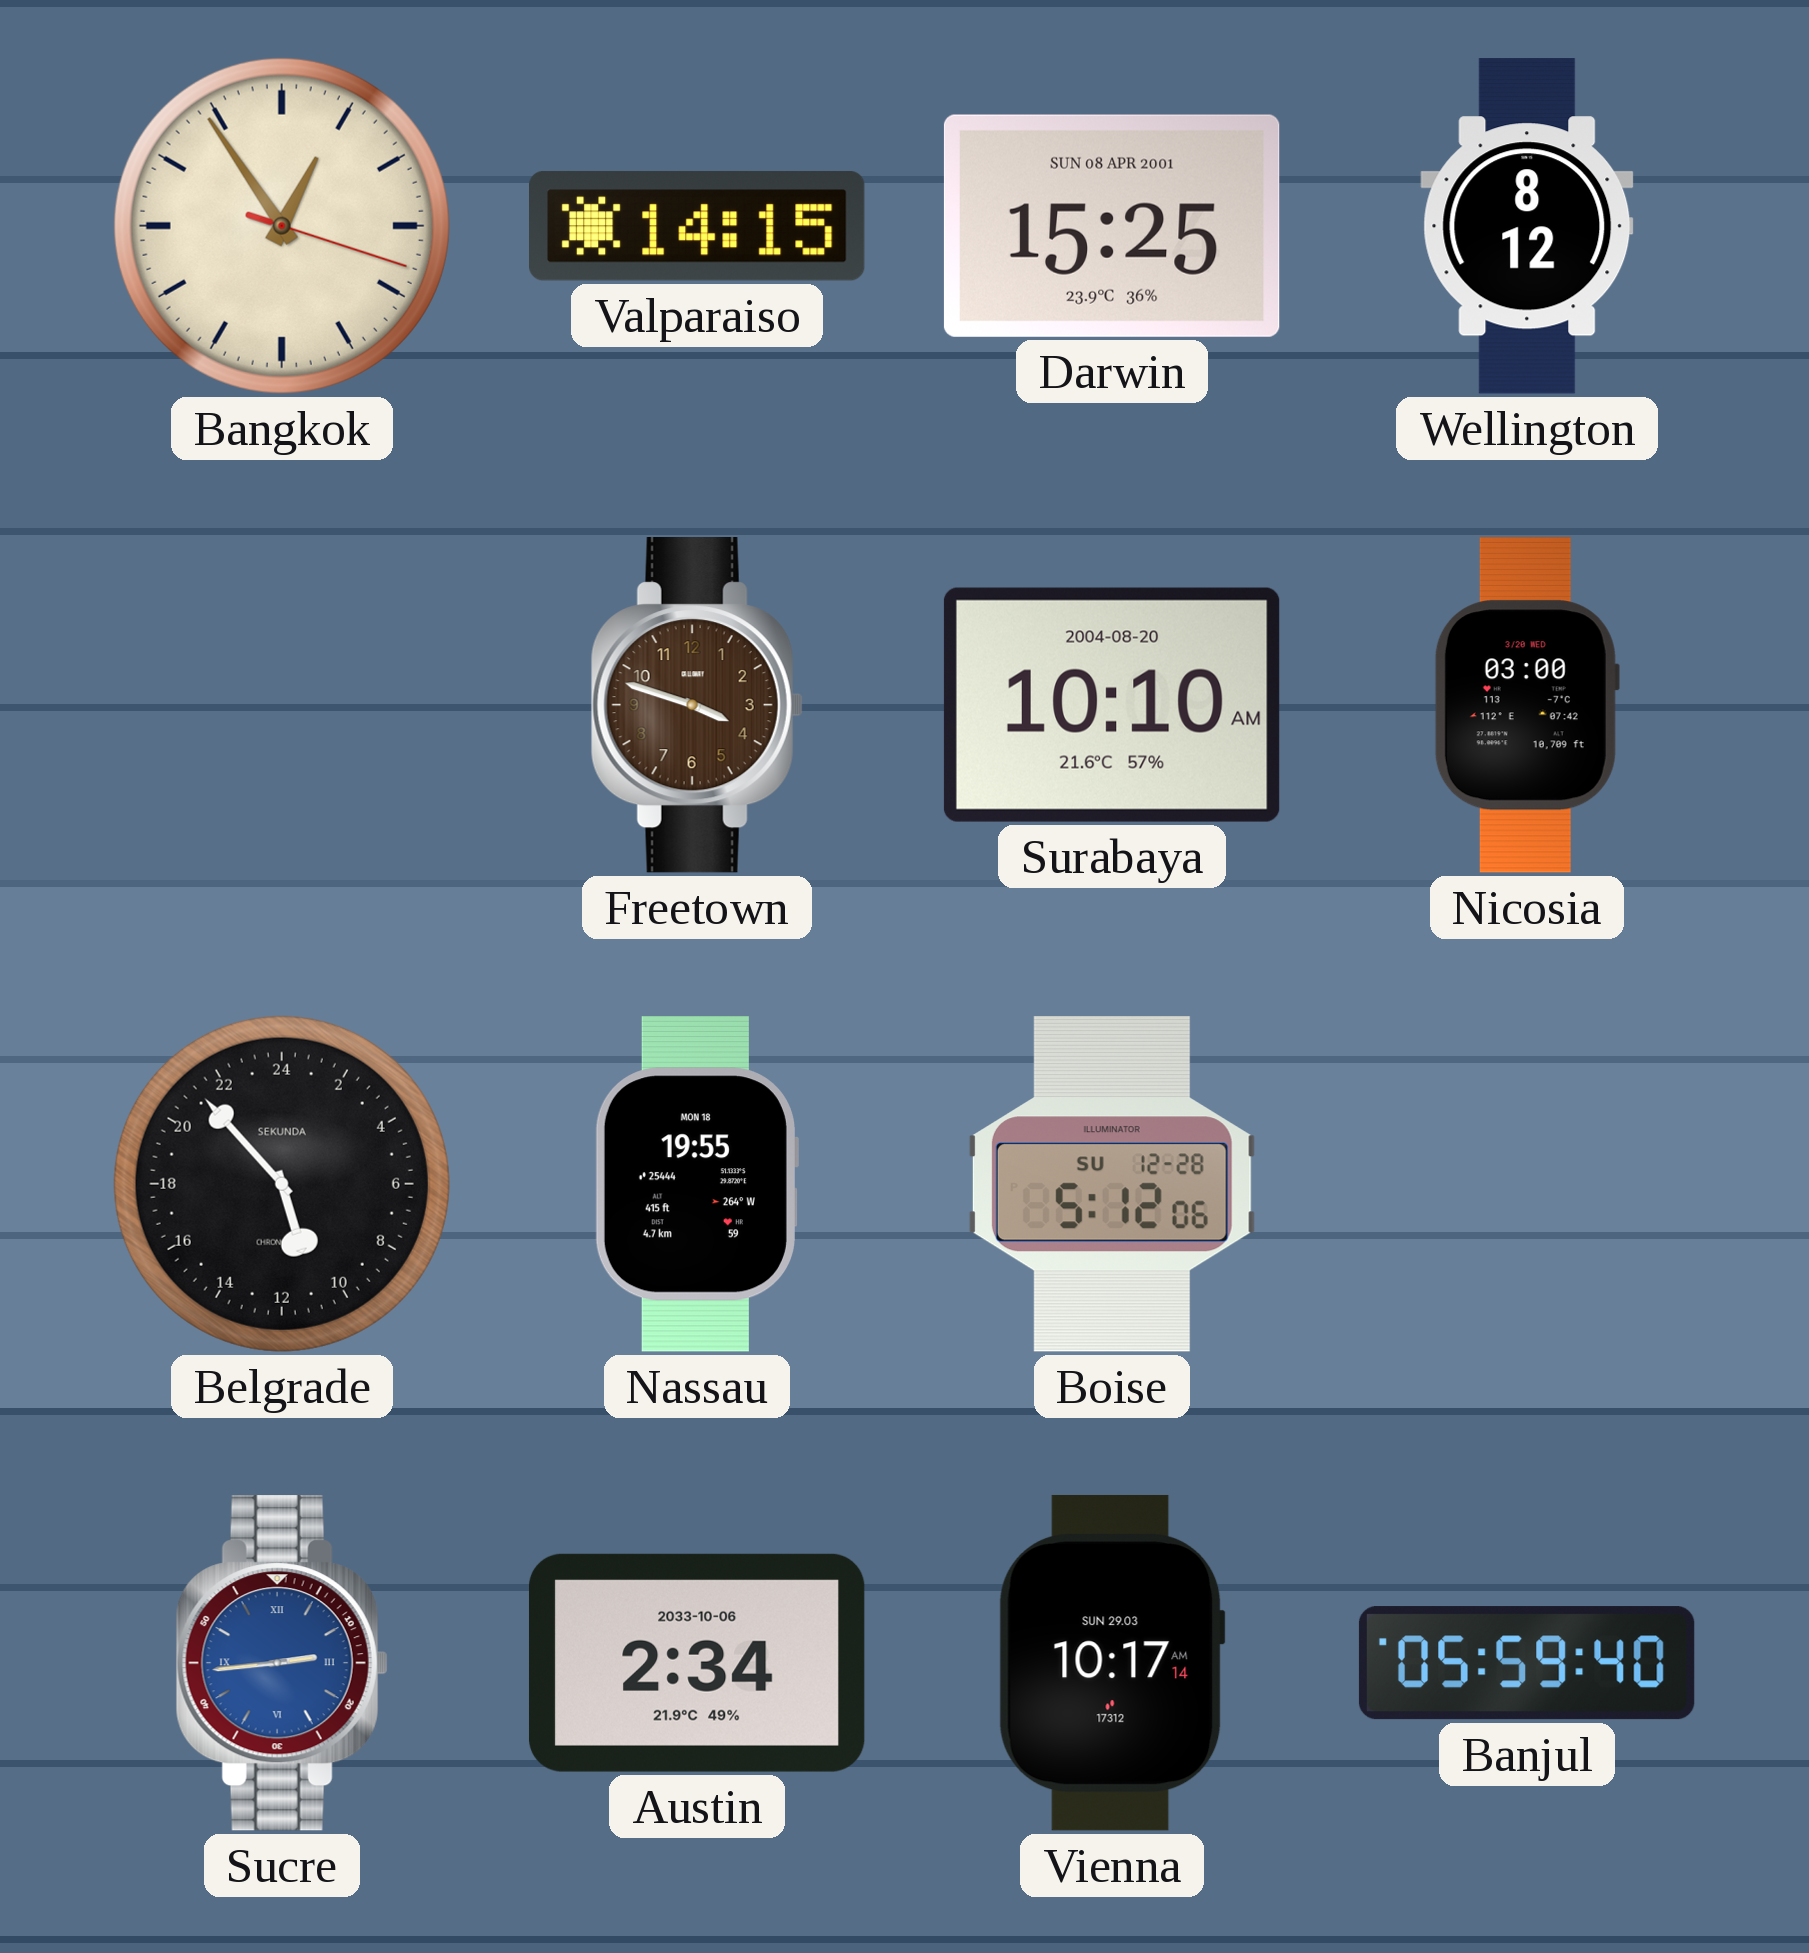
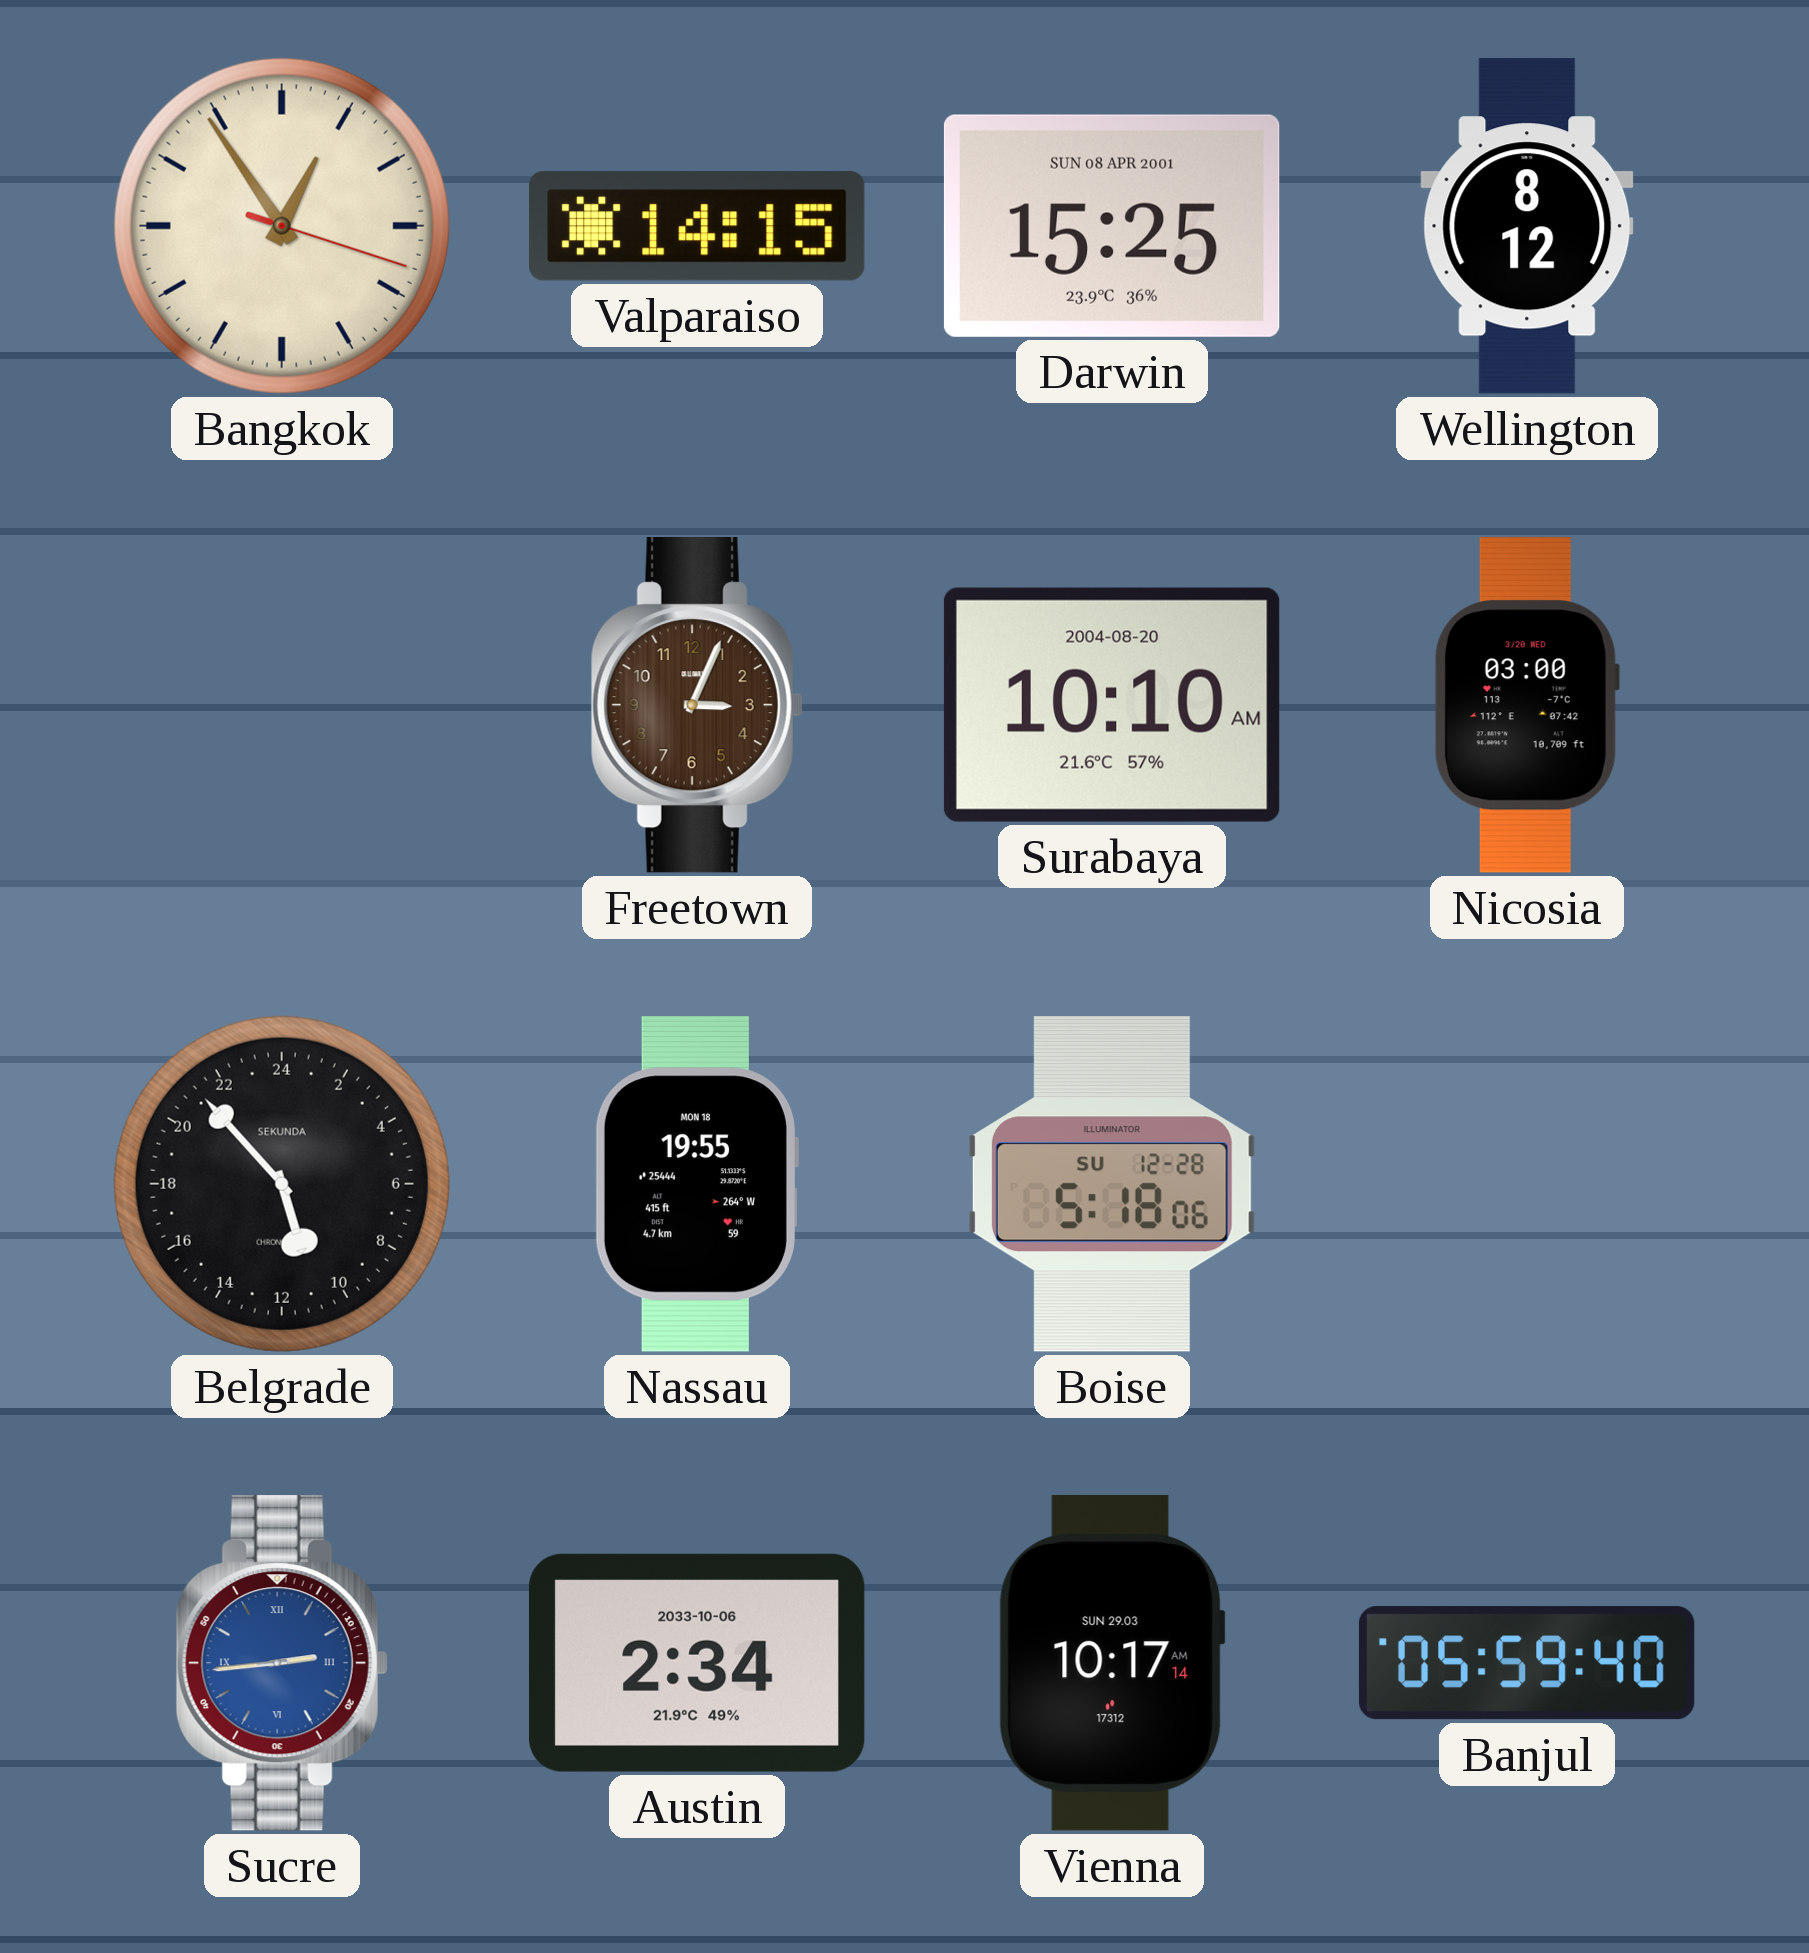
Freetown: 3:48 -> 3:04 (697, 706)
Boise: 5:12 -> 5:18 (1112, 1185)
